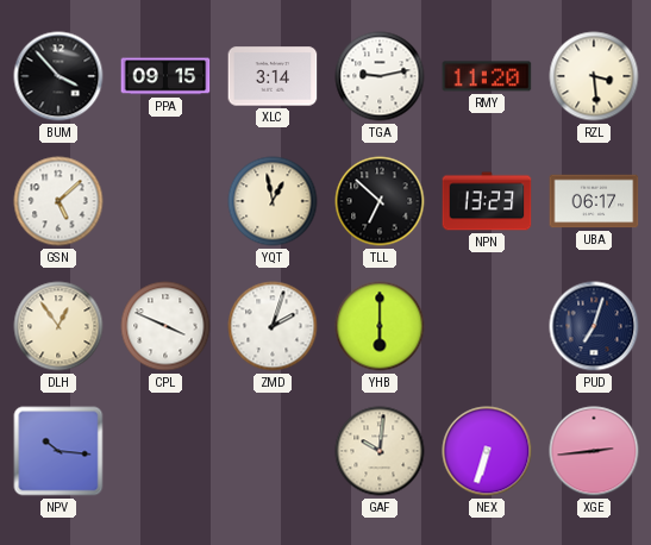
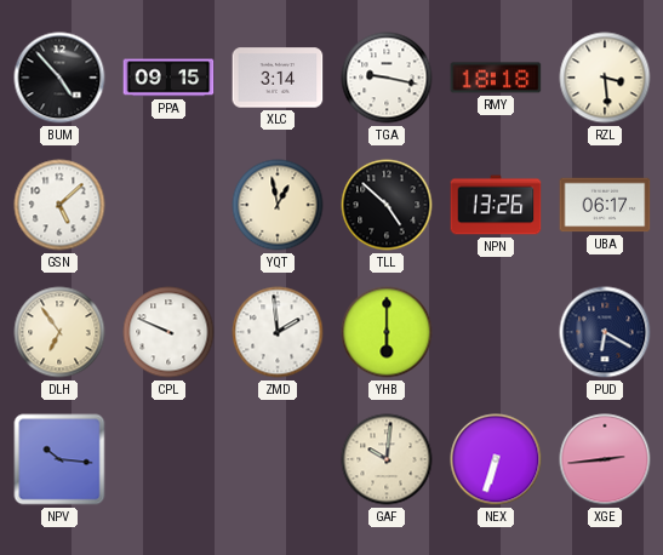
BUM: 3:53 -> 4:53 (59, 78)
TGA: 9:13 -> 9:17 (387, 78)
RMY: 11:20 -> 18:18 (496, 78)
TLL: 6:52 -> 4:52 (387, 205)
NPN: 13:23 -> 13:26 (496, 205)
DLH: 12:54 -> 6:54 (59, 332)
CPL: 3:49 -> 9:49 (168, 332)
ZMD: 2:03 -> 1:59 (278, 332)
PUD: 7:03 -> 6:20 (605, 332)
